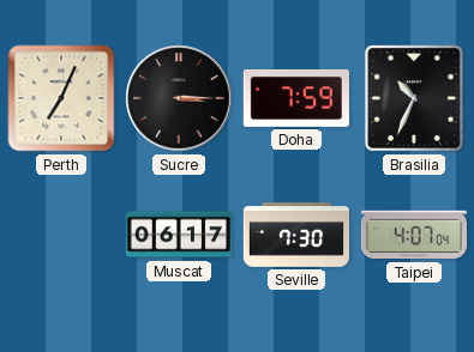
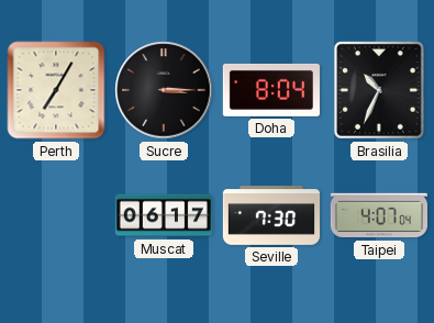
Perth: 7:04 -> 7:05 (56, 90)
Doha: 7:59 -> 8:04 (271, 90)
